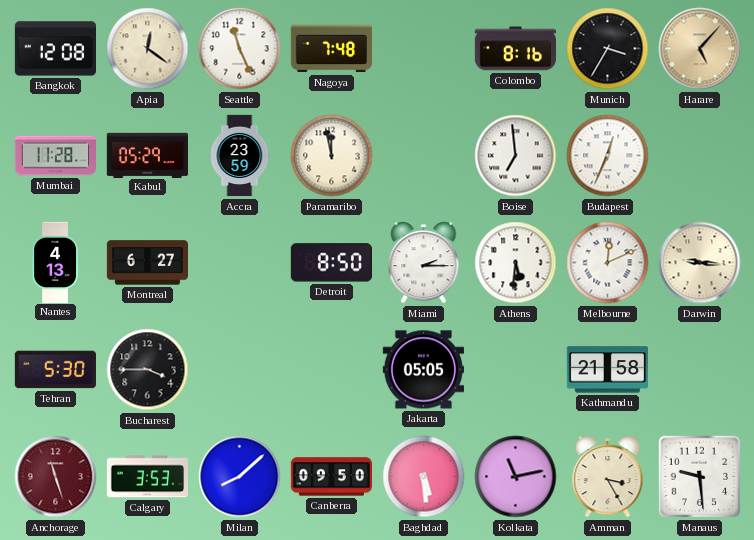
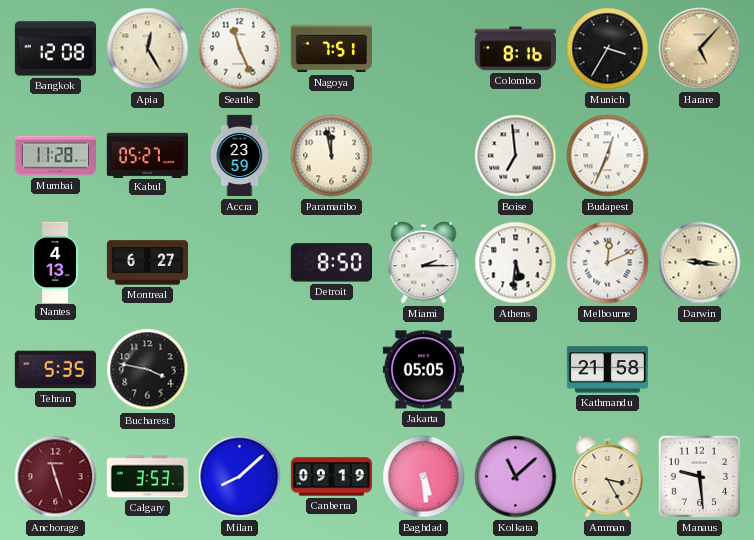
Apia: 12:21 -> 12:25 (148, 49)
Nagoya: 7:48 -> 7:51 (331, 49)
Kabul: 05:29 -> 05:27 (147, 155)
Tehran: 5:30 -> 5:35 (55, 370)
Bucharest: 3:45 -> 3:47 (148, 370)
Canberra: 09:50 -> 09:19 (331, 477)
Kolkata: 11:13 -> 11:08 (516, 477)
